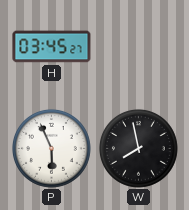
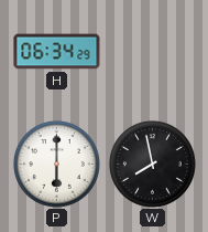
H: 03:45 -> 06:34 (57, 52)
P: 5:56 -> 6:00 (56, 164)
